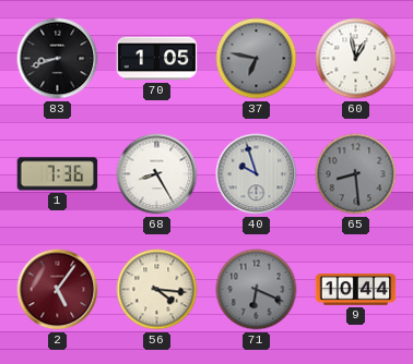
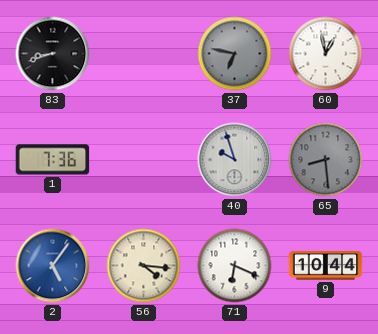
70: 1:05 -> none (157, 59)
68: 8:25 -> none (157, 174)
2 dial: burgundy -> blue (53, 266)
71 dial: grey -> white (235, 266)
